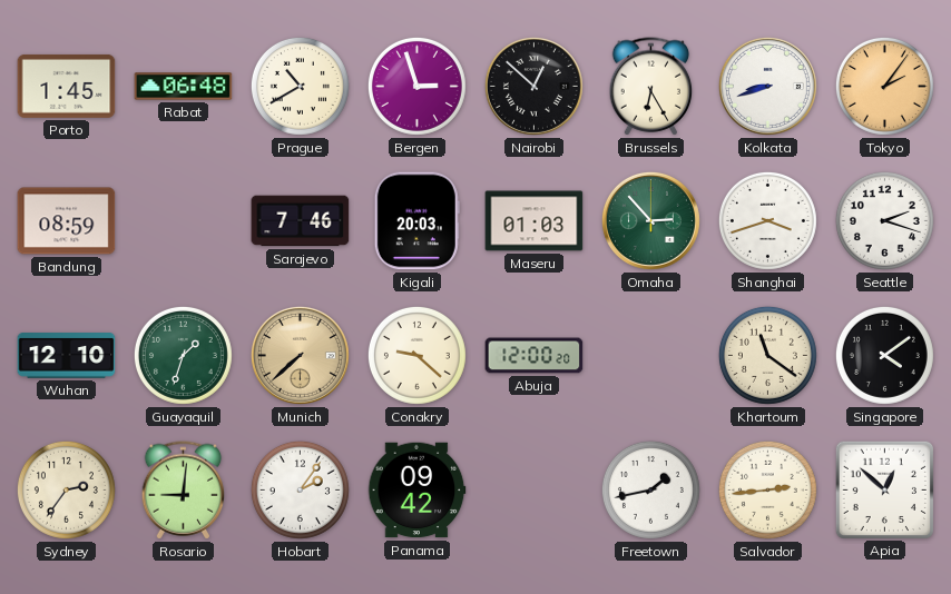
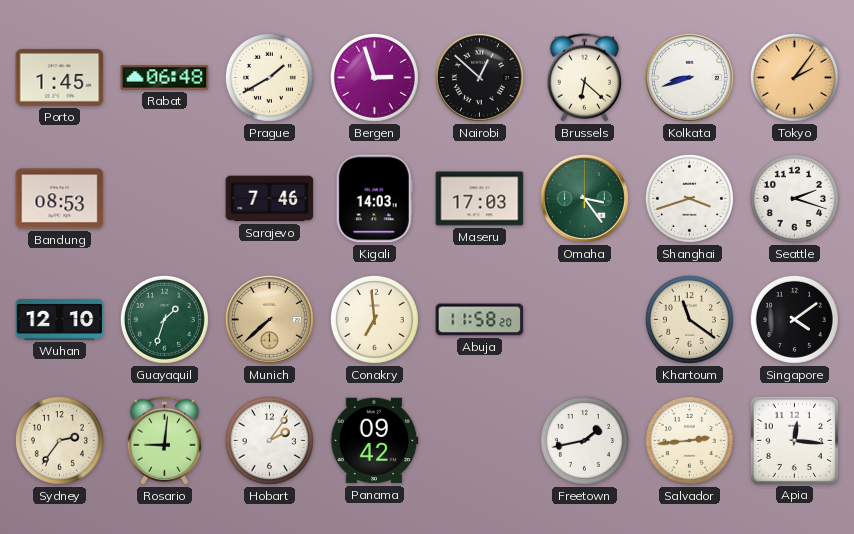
Prague: 10:40 -> 1:40 (269, 77)
Brussels: 6:25 -> 6:22 (585, 78)
Bandung: 08:59 -> 08:53 (60, 199)
Kigali: 20:03 -> 14:03 (374, 199)
Maseru: 01:03 -> 17:03 (480, 199)
Omaha: 2:53 -> 3:24 (584, 198)
Conakry: 9:22 -> 6:59 (374, 319)
Abuja: 12:00 -> 11:58 (480, 320)
Apia: 12:52 -> 12:16 (794, 440)
